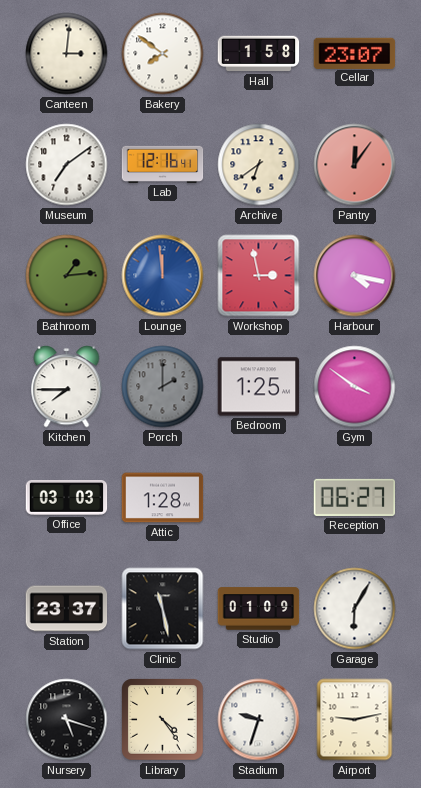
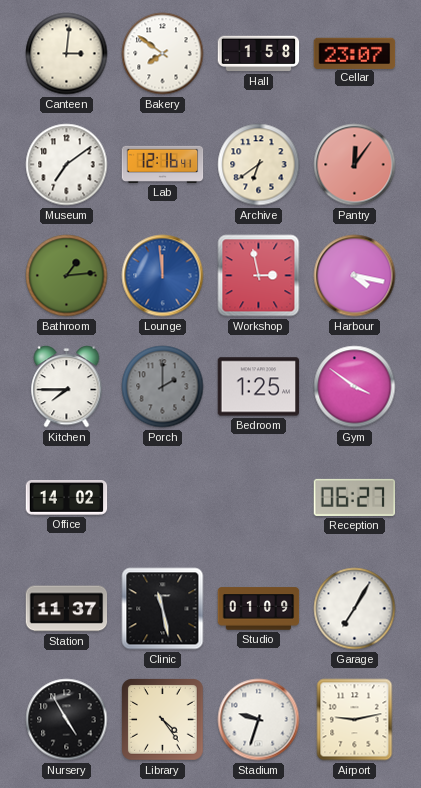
Office: 03:03 -> 14:02 (67, 498)
Attic: 1:28 -> none (163, 498)
Station: 23:37 -> 11:37 (67, 609)
Garage: 6:05 -> 7:05 (355, 609)
Nursery: 5:18 -> 4:55 (67, 720)
